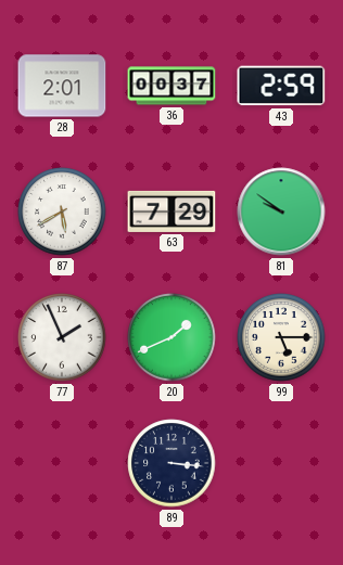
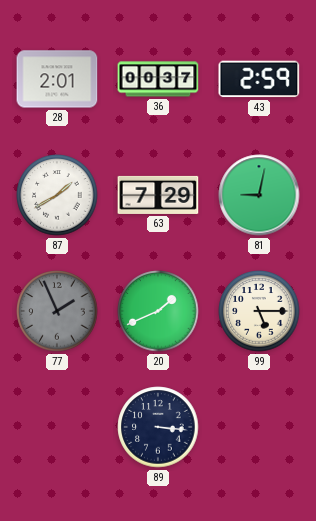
87: 5:40 -> 1:40 (57, 195)
81: 9:51 -> 9:02 (259, 195)
77 dial: white -> grey (57, 311)
